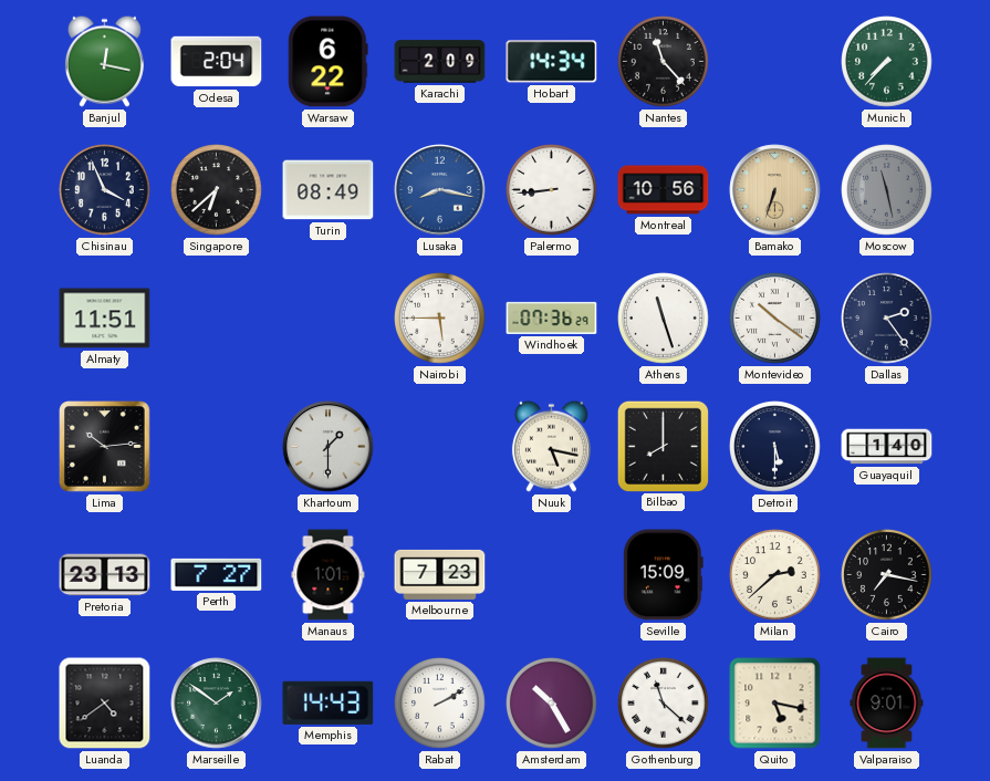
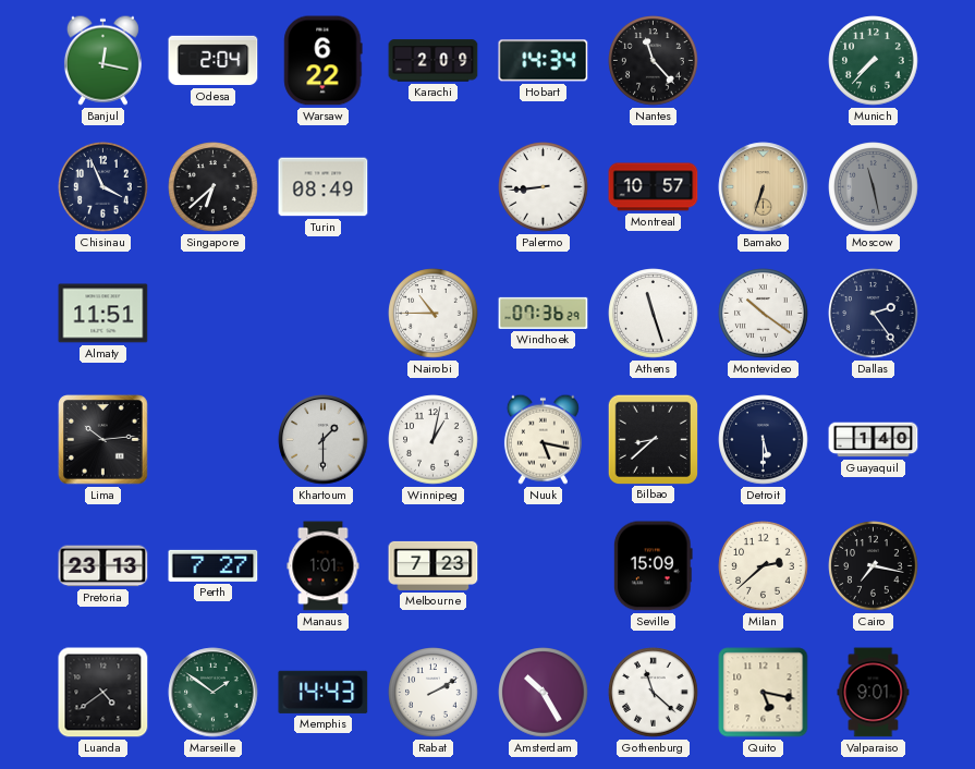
Lusaka: 8:17 -> none (440, 190)
Montreal: 10:56 -> 10:57 (654, 187)
Nairobi: 5:45 -> 10:45 (434, 314)
Winnipeg: none -> 1:02 (434, 440)
Bilbao: 8:00 -> 8:38 (653, 439)
